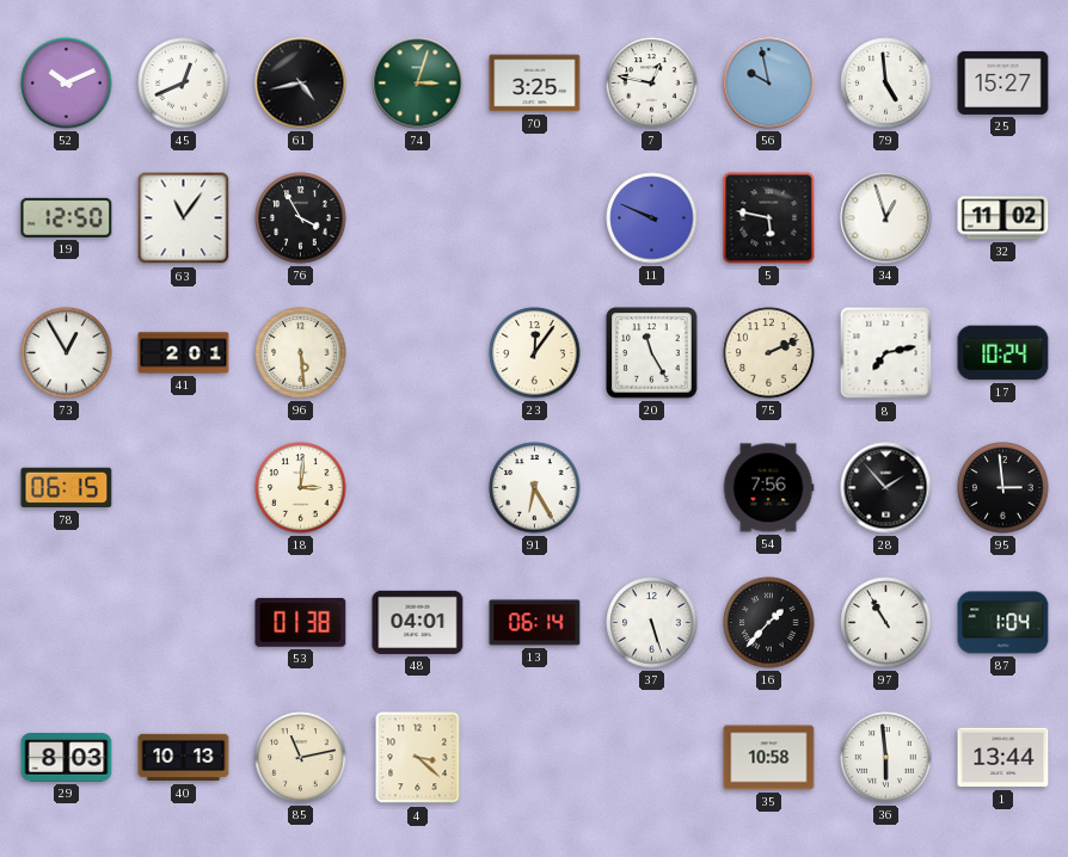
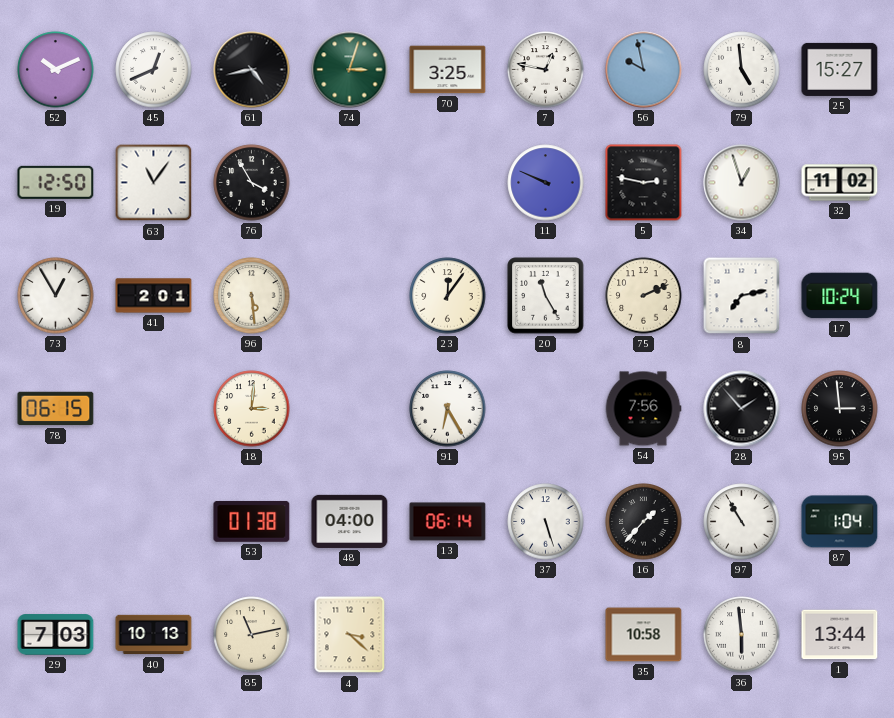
5: 5:47 -> 2:47 (644, 183)
48: 04:01 -> 04:00 (350, 521)
29: 8:03 -> 7:03 (56, 635)
